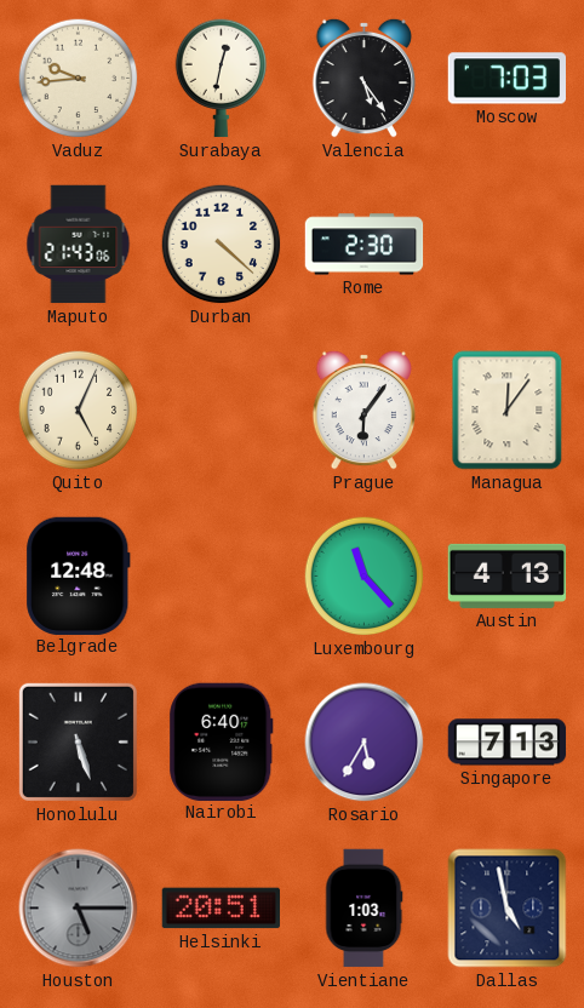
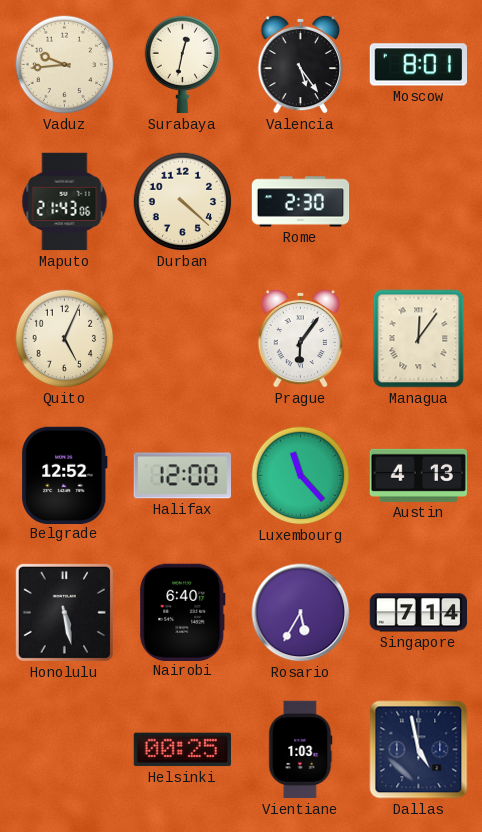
Moscow: 7:03 -> 8:01 (419, 65)
Belgrade: 12:48 -> 12:52 (65, 475)
Halifax: none -> 12:00 (182, 476)
Honolulu: 5:27 -> 5:28 (64, 612)
Singapore: 7:13 -> 7:14 (419, 613)
Houston: 5:15 -> none (79, 909)
Helsinki: 20:51 -> 00:25 (182, 750)
